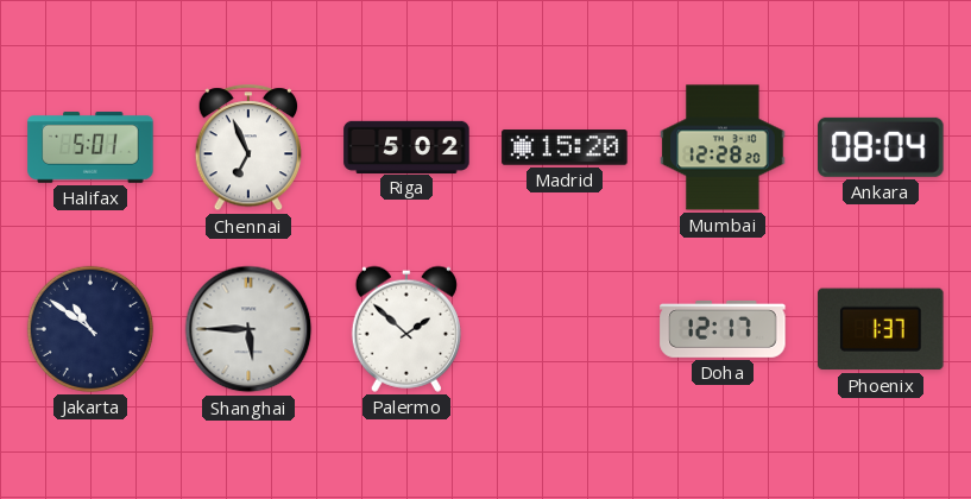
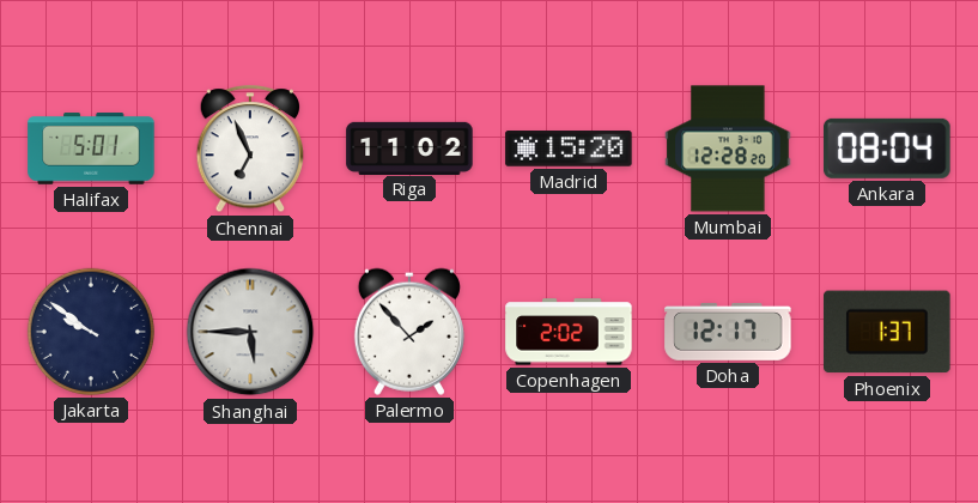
Riga: 5:02 -> 11:02 (409, 147)
Jakarta: 10:51 -> 9:51 (91, 332)
Palermo: 1:52 -> 1:53 (409, 332)
Copenhagen: none -> 2:02 (569, 332)
